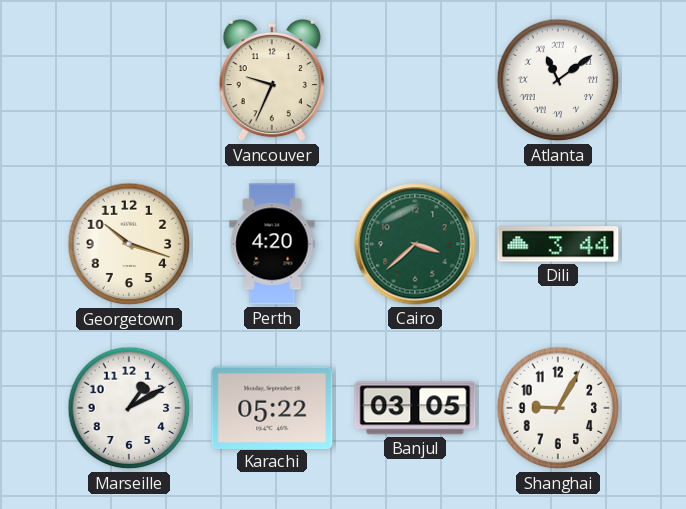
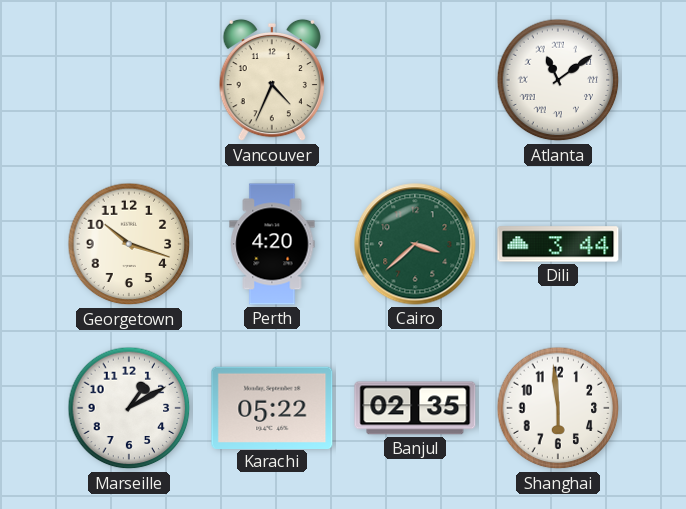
Vancouver: 9:34 -> 4:34 (272, 80)
Banjul: 03:05 -> 02:35 (415, 408)
Shanghai: 9:05 -> 5:59 (558, 408)
